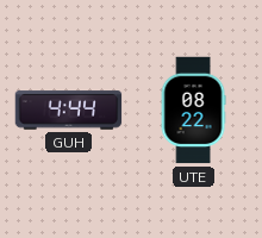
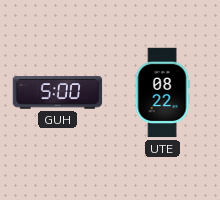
GUH: 4:44 -> 5:00 (58, 93)
